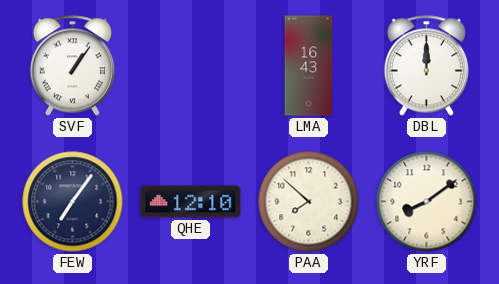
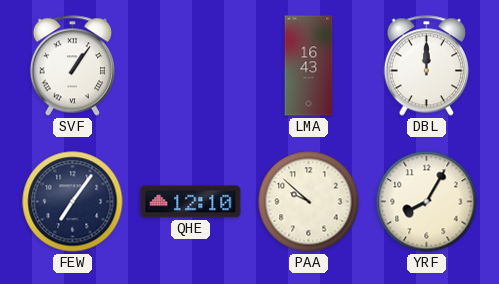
PAA: 7:52 -> 9:52 (309, 202)
YRF: 8:09 -> 8:05 (427, 202)
